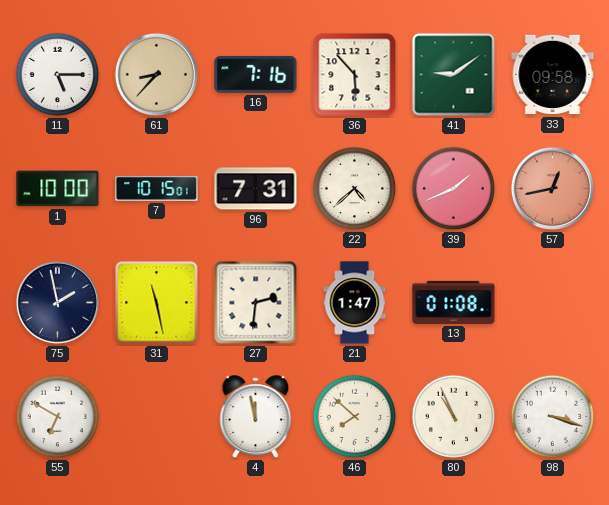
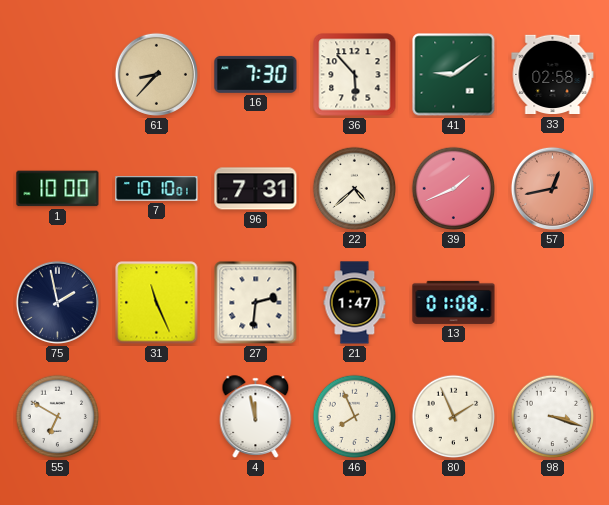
11: 5:15 -> none (58, 75)
16: 7:16 -> 7:30 (256, 74)
33: 09:58 -> 02:58 (553, 75)
7: 10:15 -> 10:10 (157, 189)
31: 11:28 -> 11:26 (157, 303)
46: 7:52 -> 7:56 (355, 417)
80: 10:56 -> 1:56 (454, 417)
